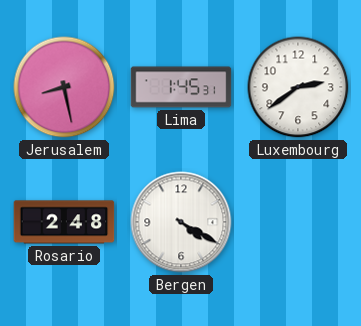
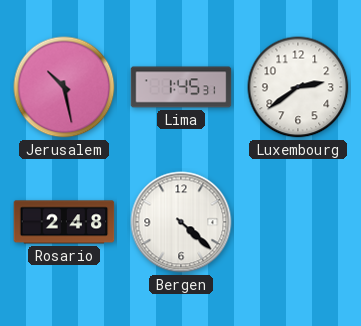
Jerusalem: 8:28 -> 10:28 (64, 87)
Bergen: 4:20 -> 4:22 (181, 222)
